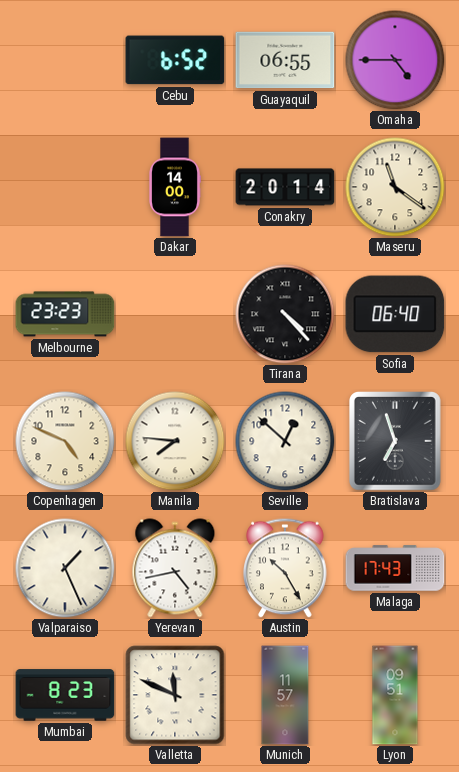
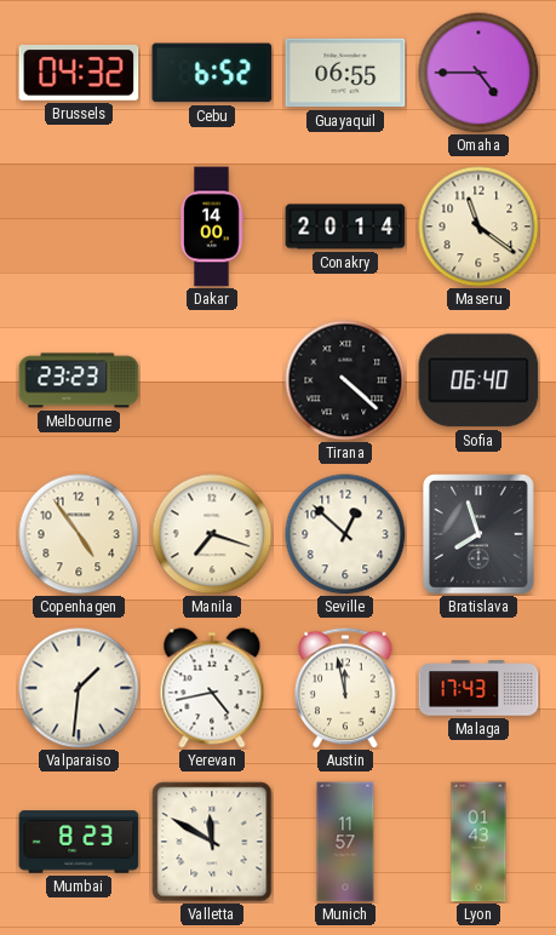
Brussels: none -> 04:32 (79, 73)
Tirana: 4:23 -> 4:22 (345, 380)
Copenhagen: 4:49 -> 4:54 (79, 534)
Manila: 7:46 -> 7:18 (212, 534)
Bratislava: 6:57 -> 7:57 (480, 535)
Valparaiso: 1:26 -> 1:31 (79, 688)
Austin: 10:25 -> 11:58 (345, 688)
Valletta: 11:49 -> 11:50 (212, 842)
Lyon: 09:51 -> 01:43 (478, 842)
